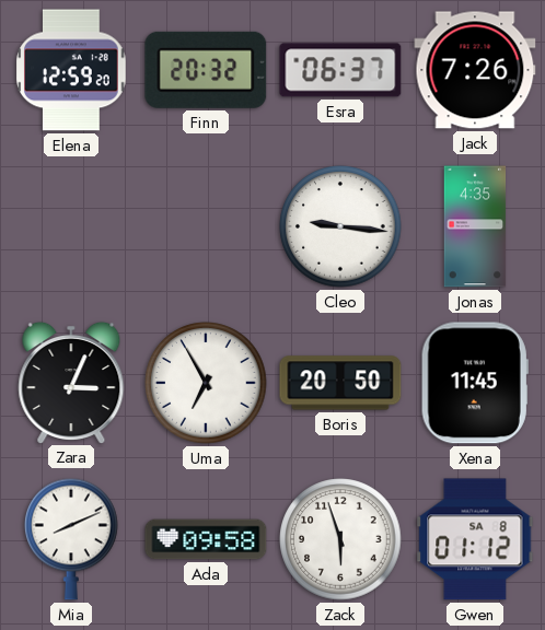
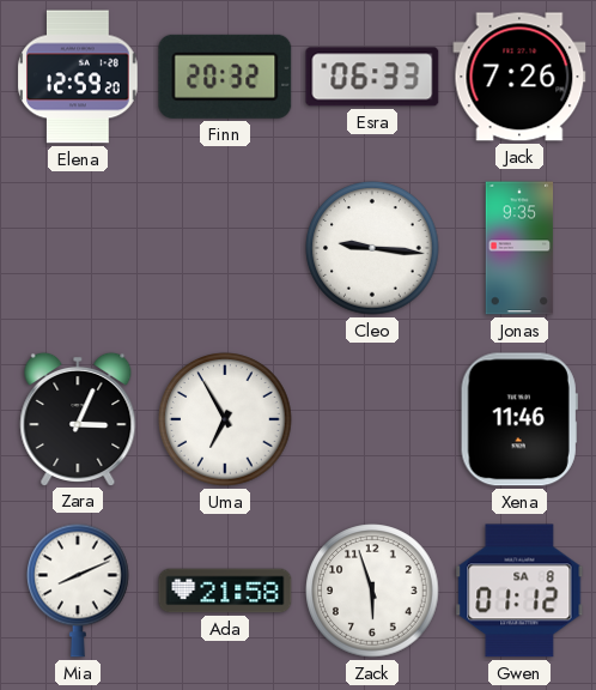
Esra: 06:37 -> 06:33 (372, 77)
Jonas: 4:35 -> 9:35 (519, 248)
Boris: 20:50 -> none (340, 383)
Xena: 11:45 -> 11:46 (519, 419)
Ada: 09:58 -> 21:58 (225, 591)
